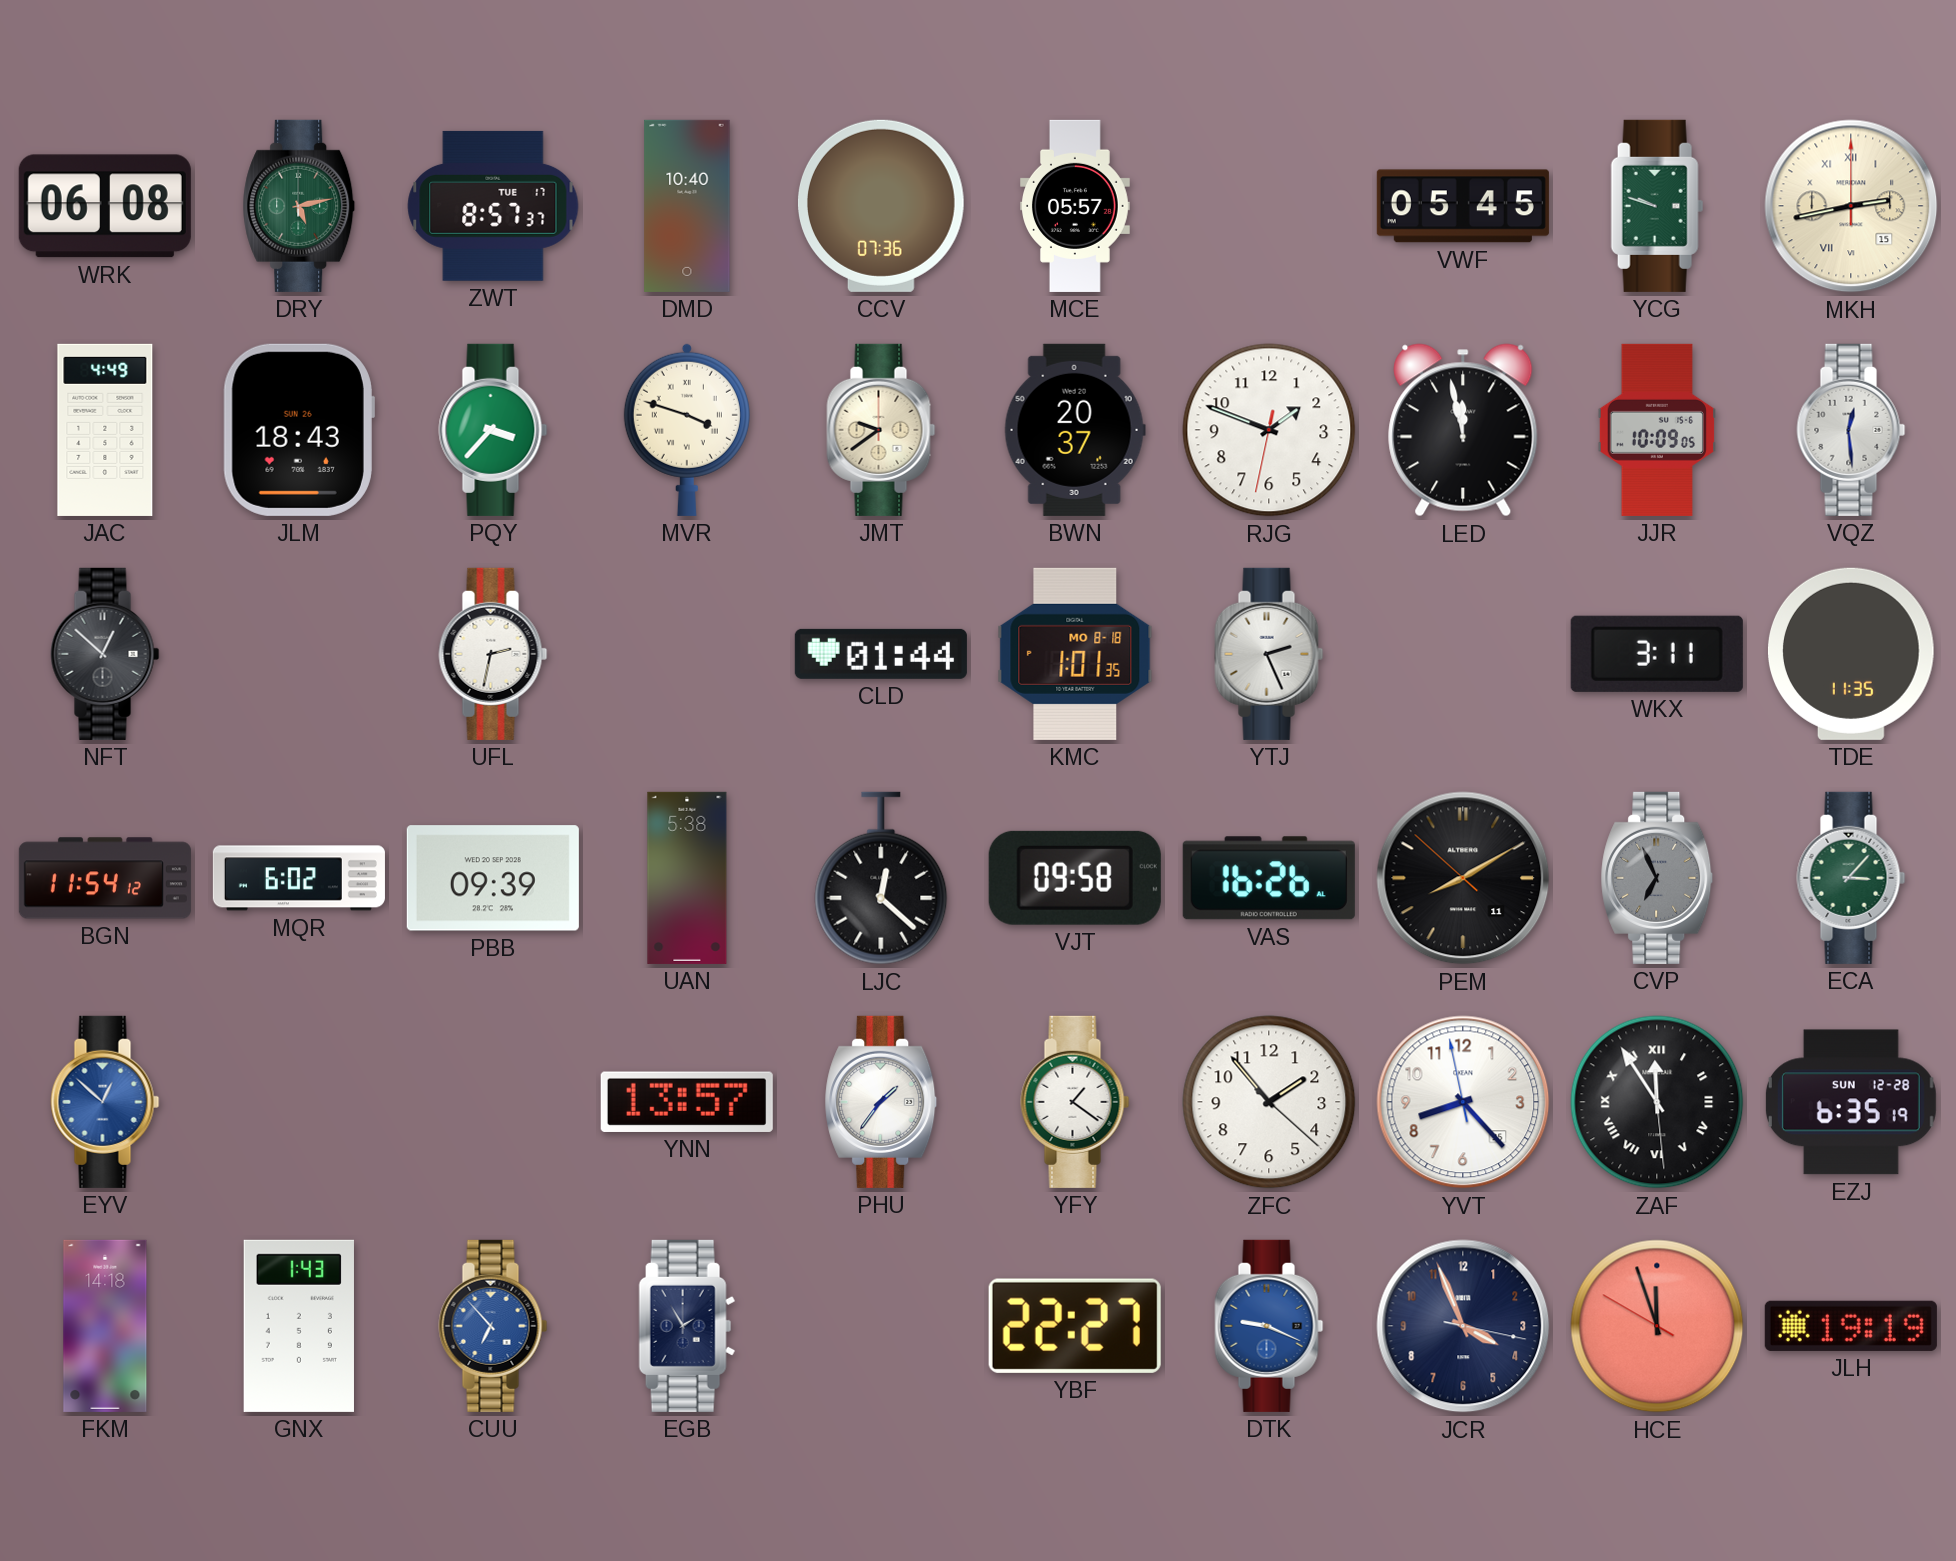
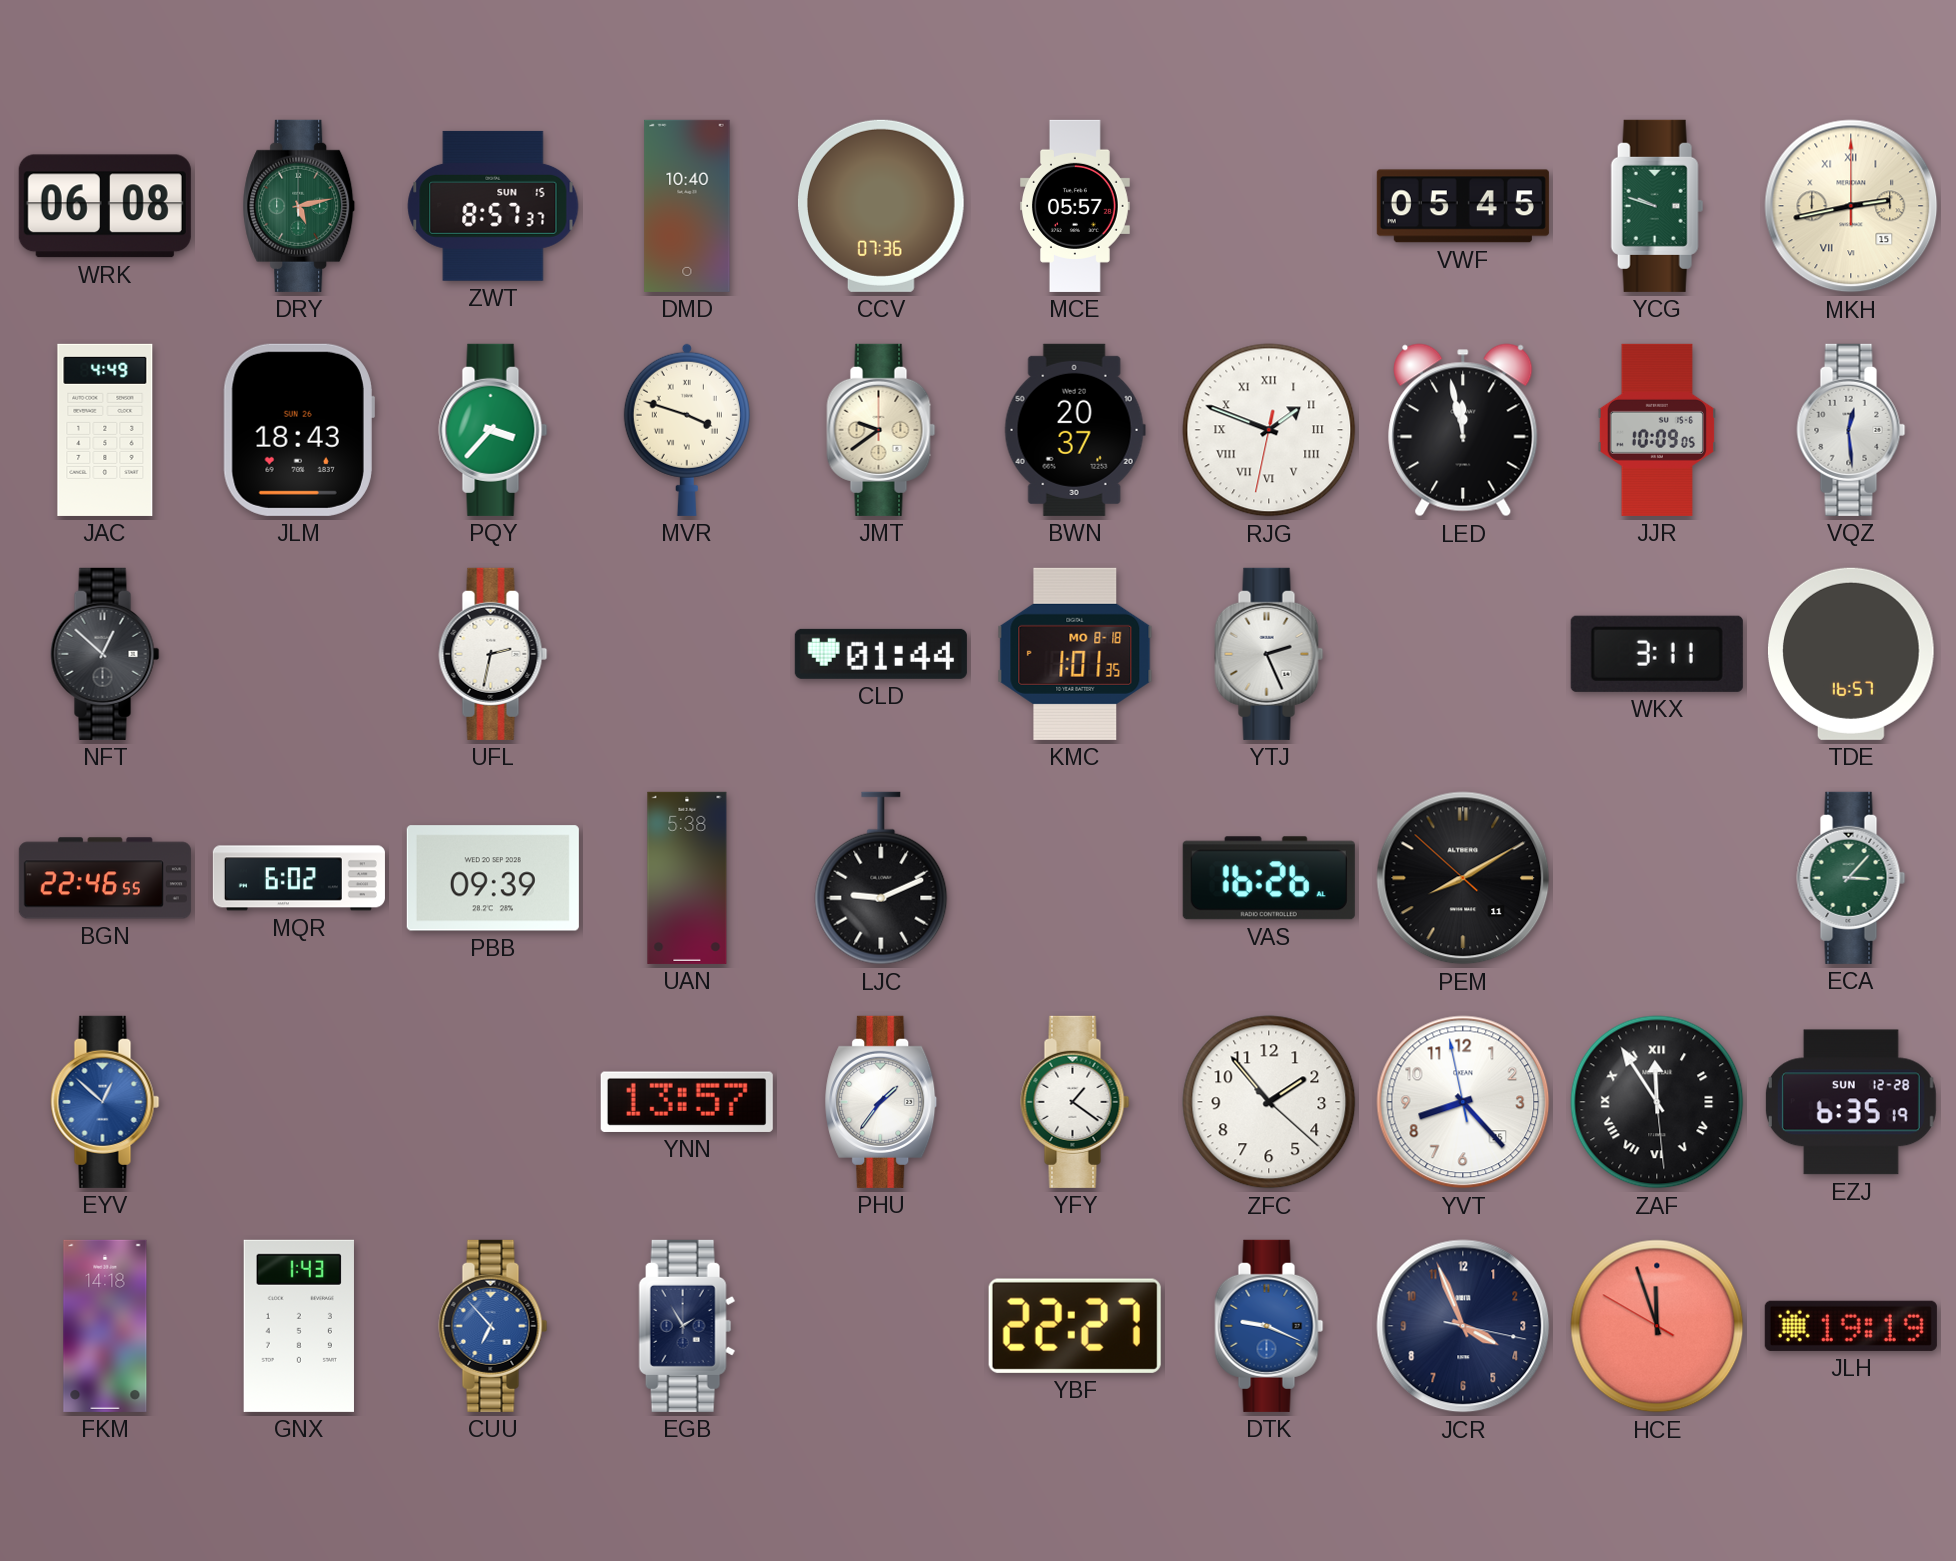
ZWT date: TUE 17 -> SUN 15 (493, 206)
RJG numerals: Arabic -> Roman (1269, 430)
TDE: 11:35 -> 16:57 (1851, 654)
BGN: 11:54 -> 22:46 (105, 878)
LJC: 12:22 -> 9:11 (881, 878)
VJT: 09:58 -> none (1075, 878)
CVP: 6:56 -> none (1657, 878)
